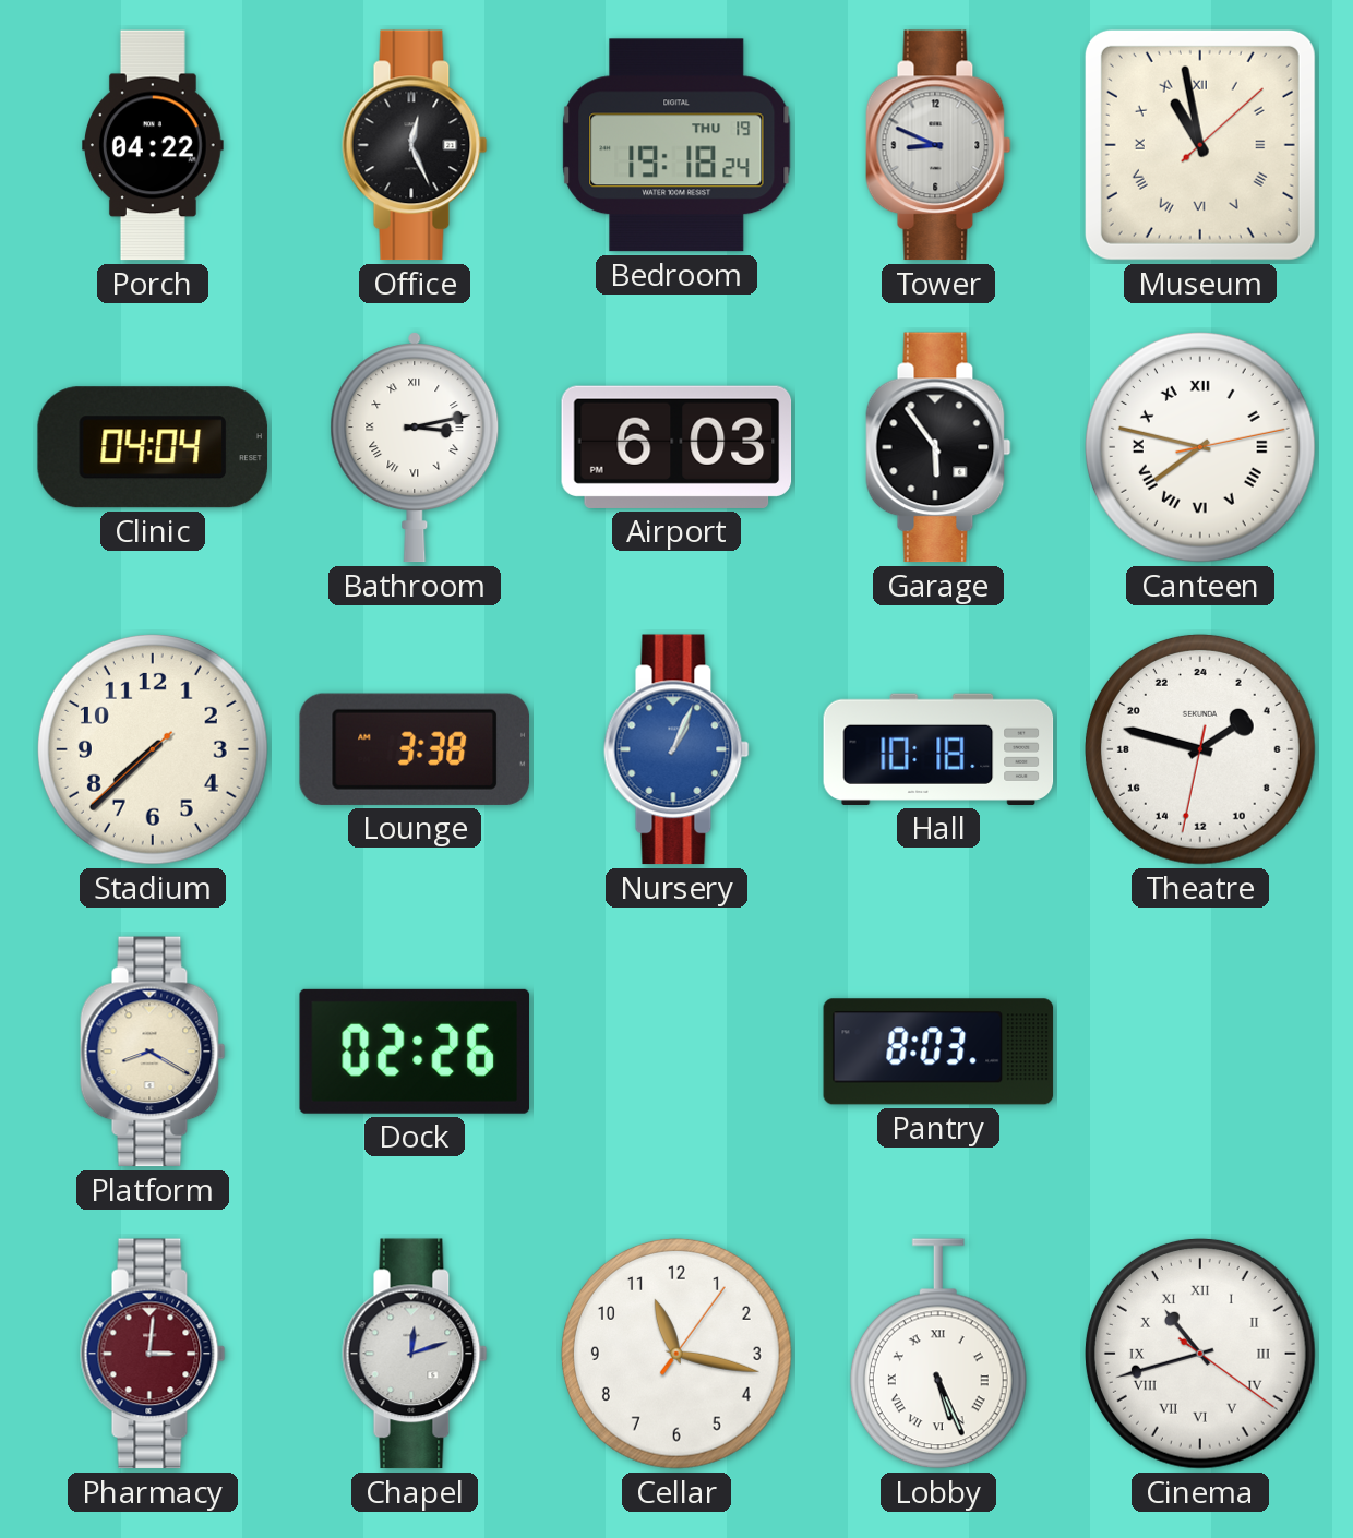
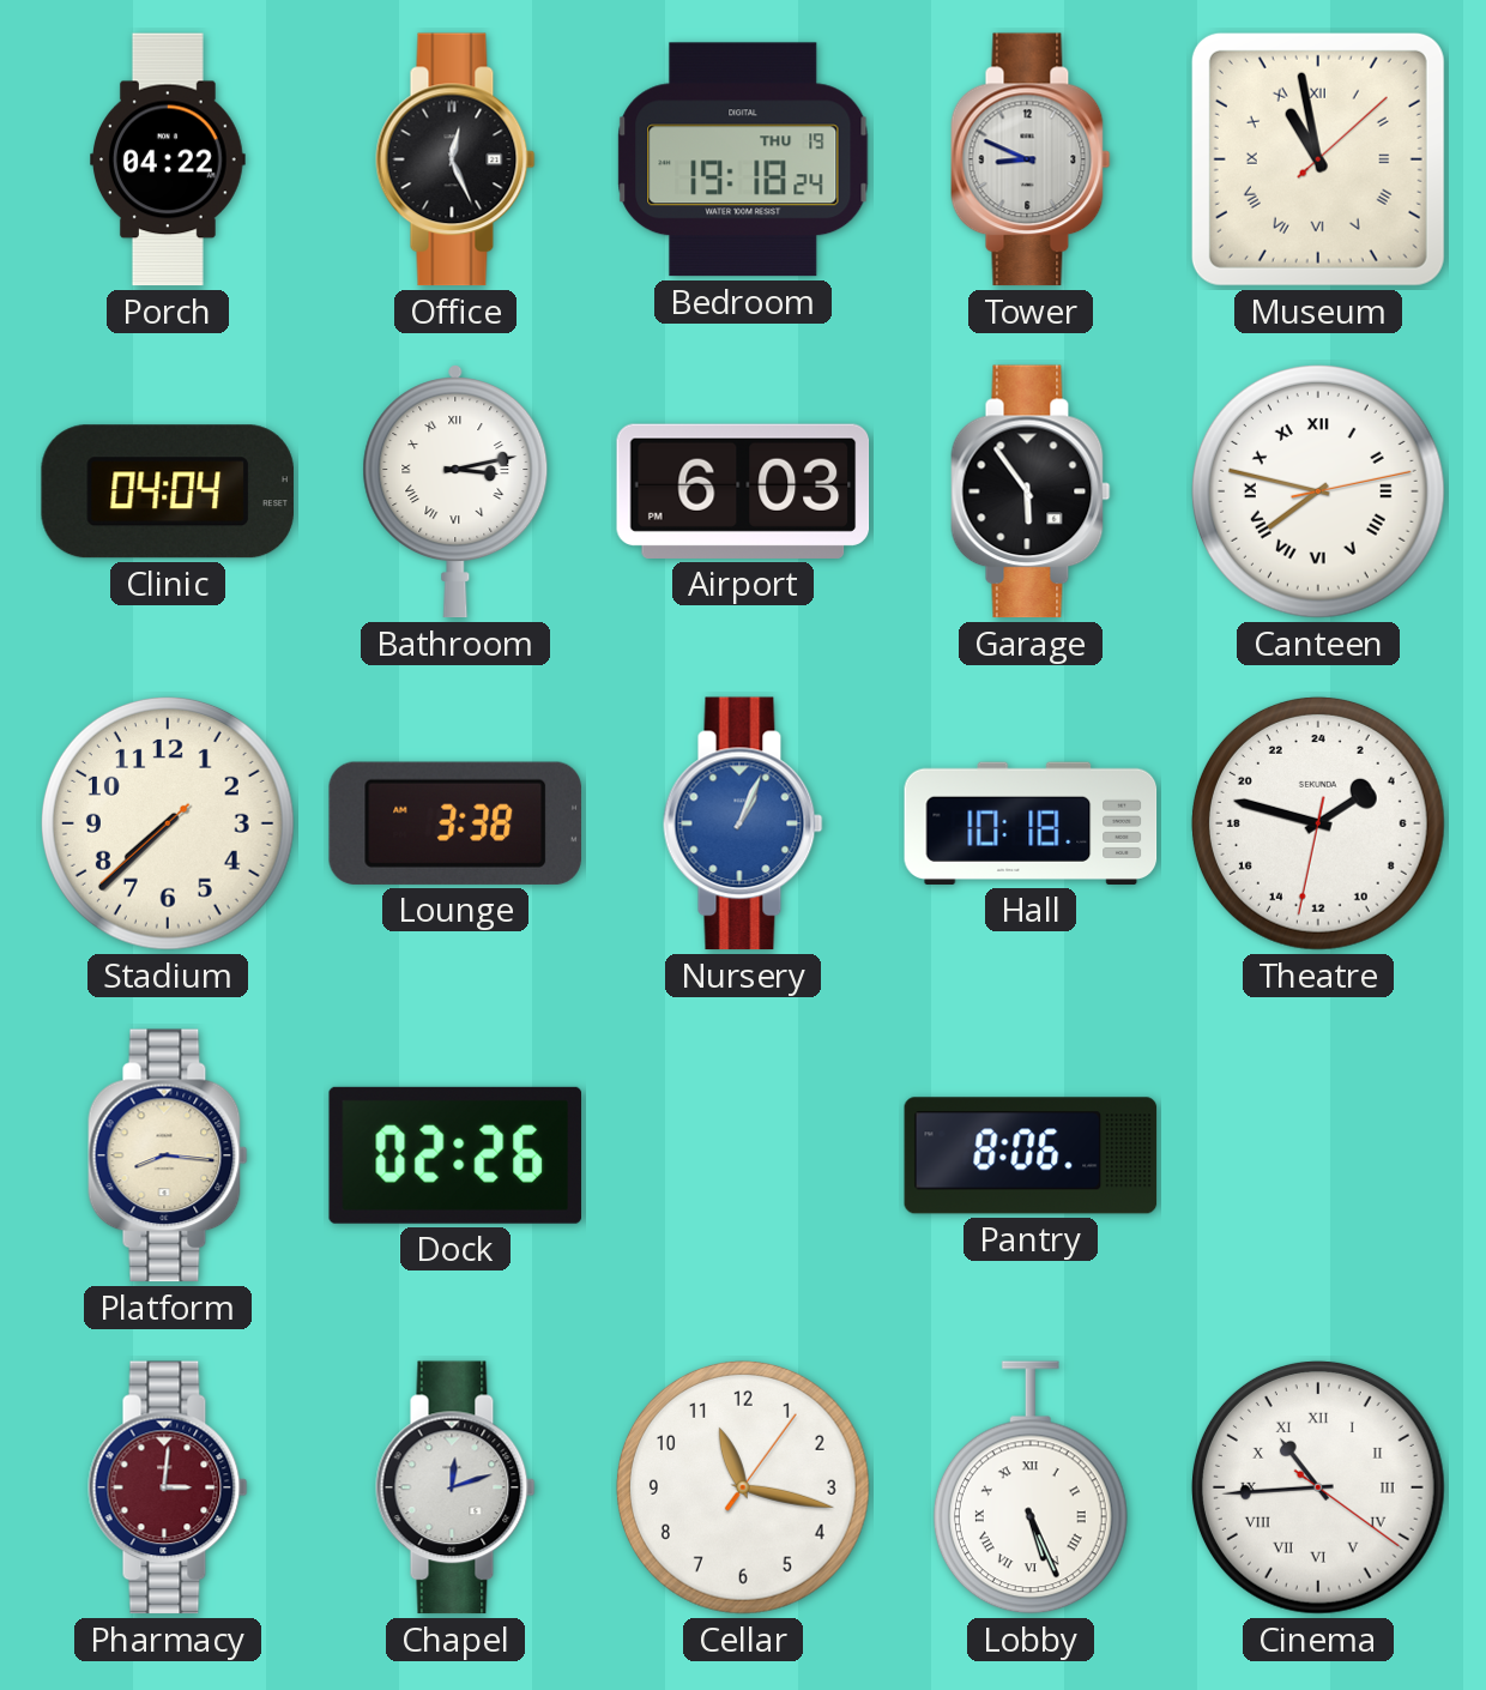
Platform: 8:20 -> 8:16 (168, 1155)
Pantry: 8:03 -> 8:06 (1031, 1155)
Cinema: 10:42 -> 10:44 (1318, 1487)
